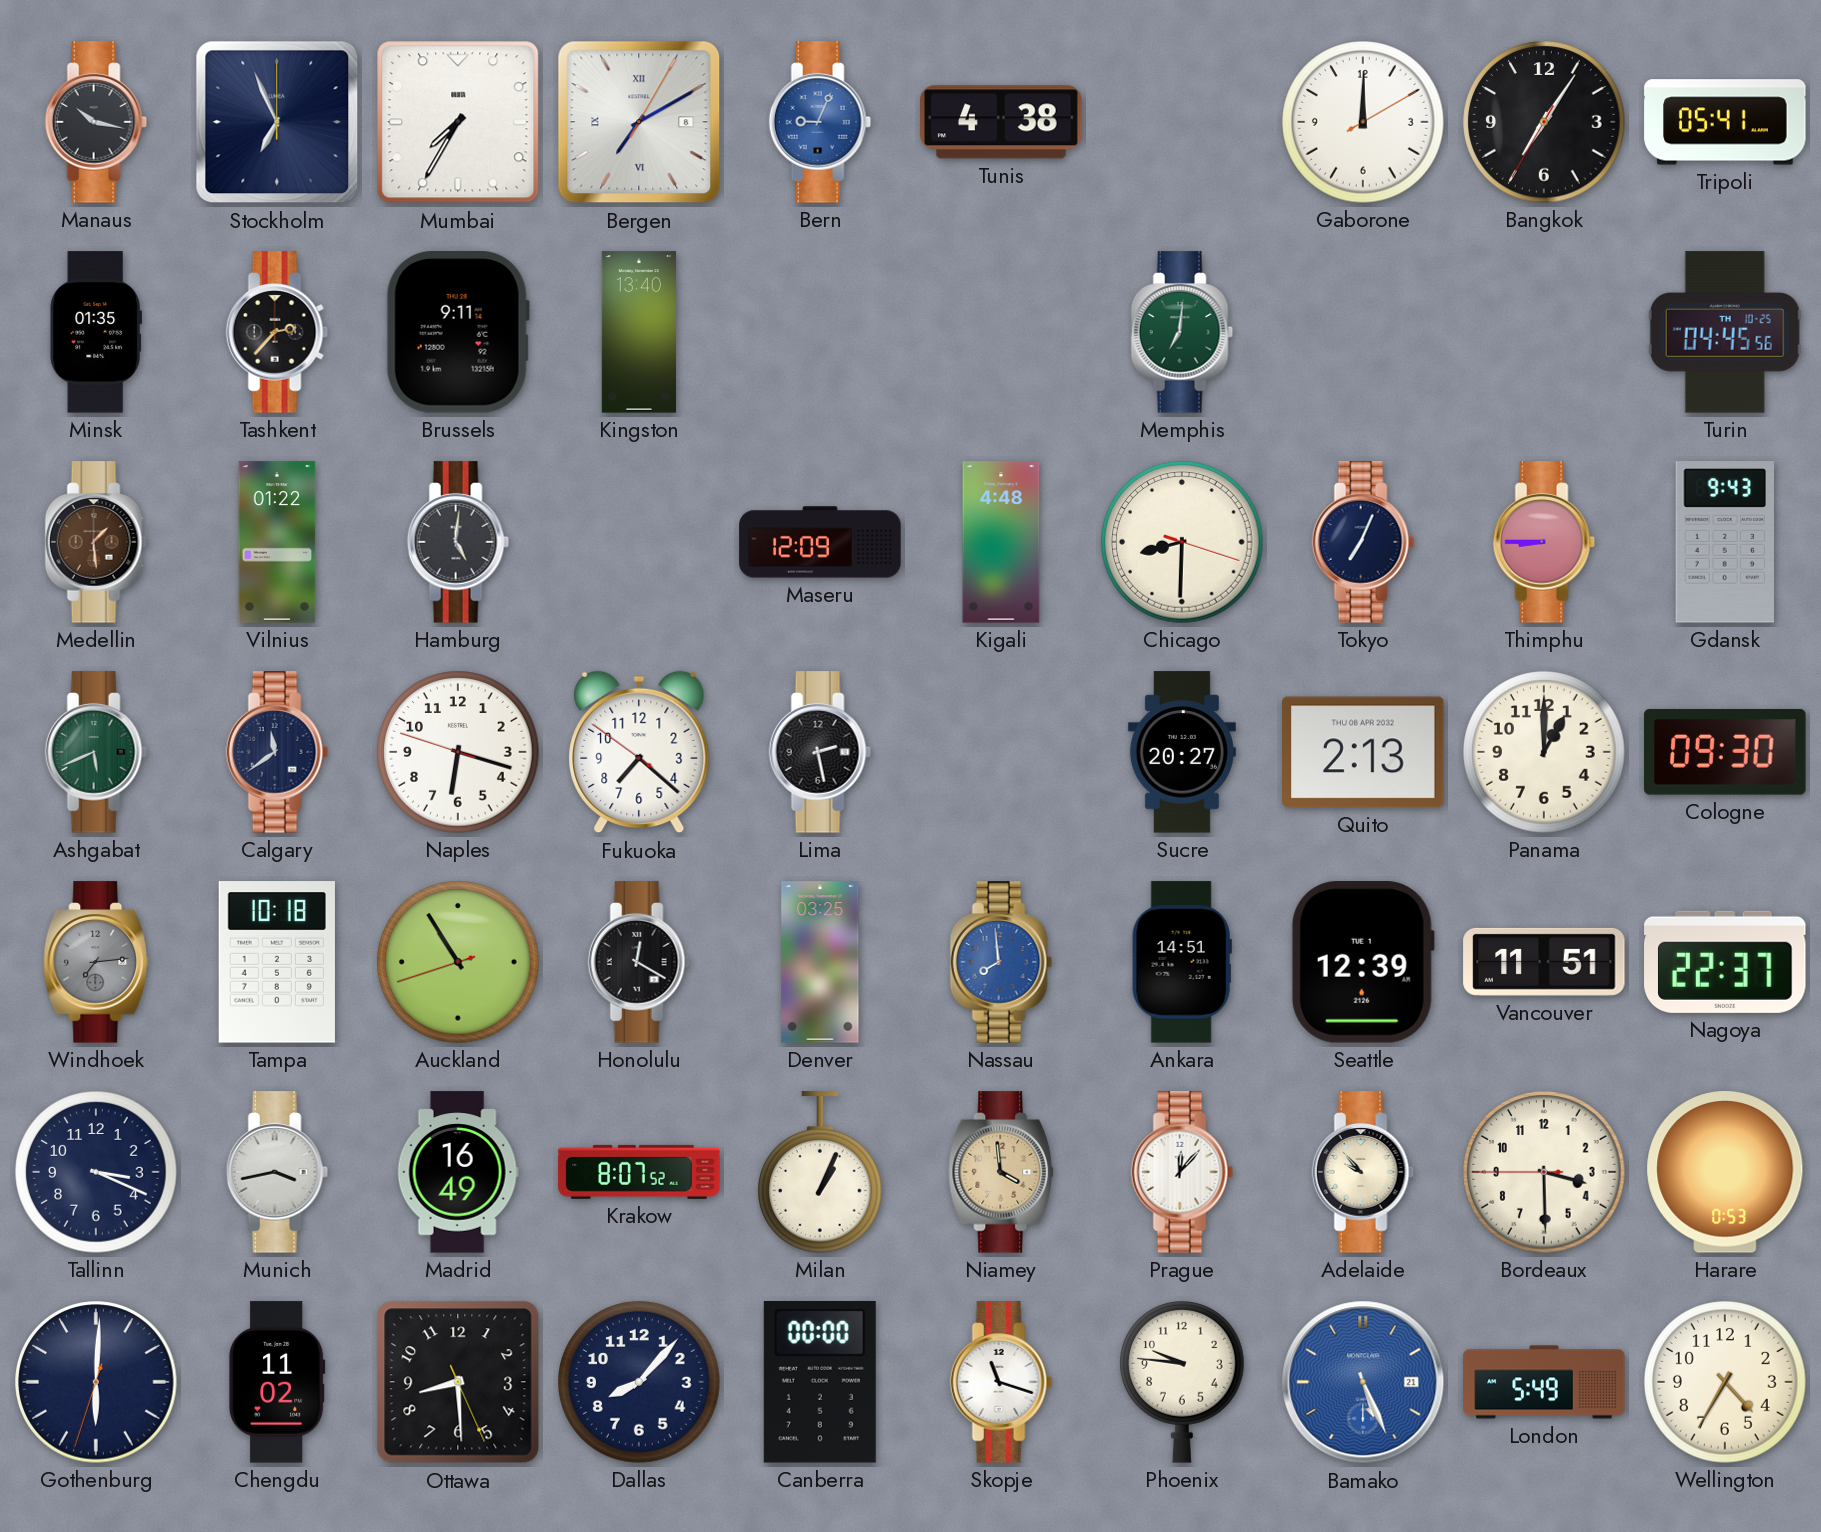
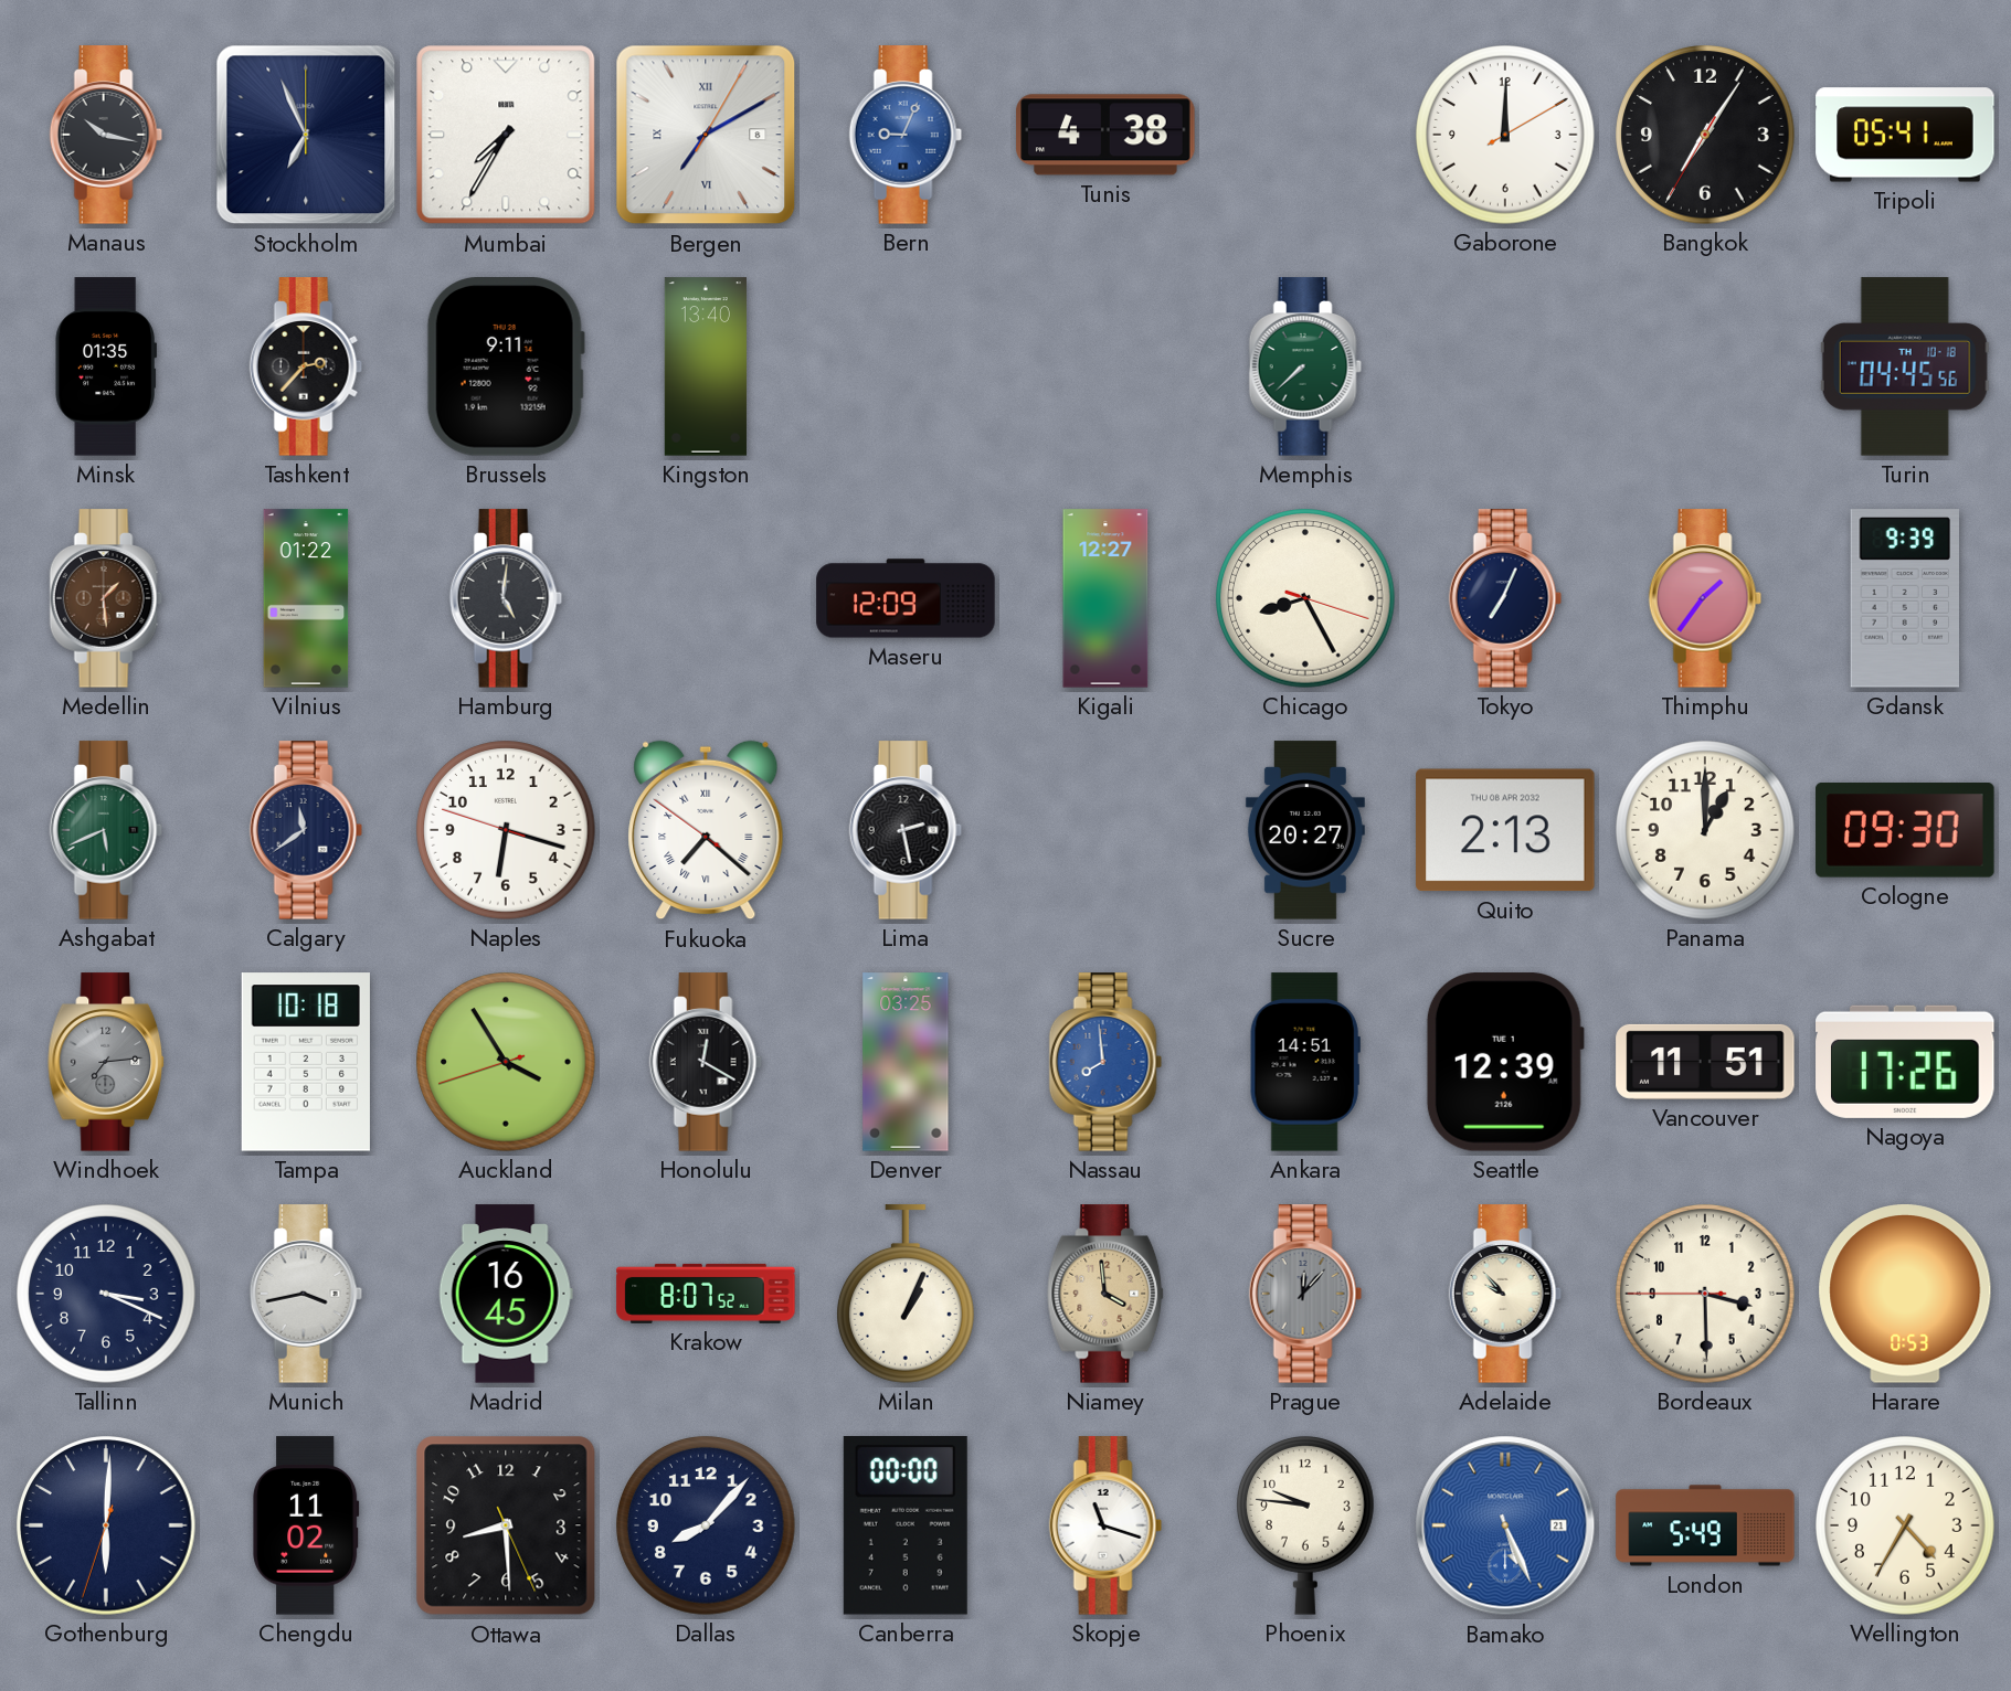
Memphis: 7:01 -> 7:38 (1305, 366)
Turin date: TH 10-25 -> TH 10-18 (1905, 366)
Kigali: 4:48 -> 12:27 (1105, 598)
Chicago: 8:30 -> 8:25 (1305, 598)
Thimphu: 8:45 -> 1:36 (1705, 598)
Gdansk: 9:43 -> 9:39 (1904, 598)
Fukuoka numerals: Arabic -> Roman (706, 830)
Auckland: 10:54 -> 3:54 (506, 1062)
Nagoya: 22:37 -> 17:26 (1905, 1062)
Madrid: 16:49 -> 16:45 (506, 1294)
Prague dial: white -> grey (1305, 1294)
